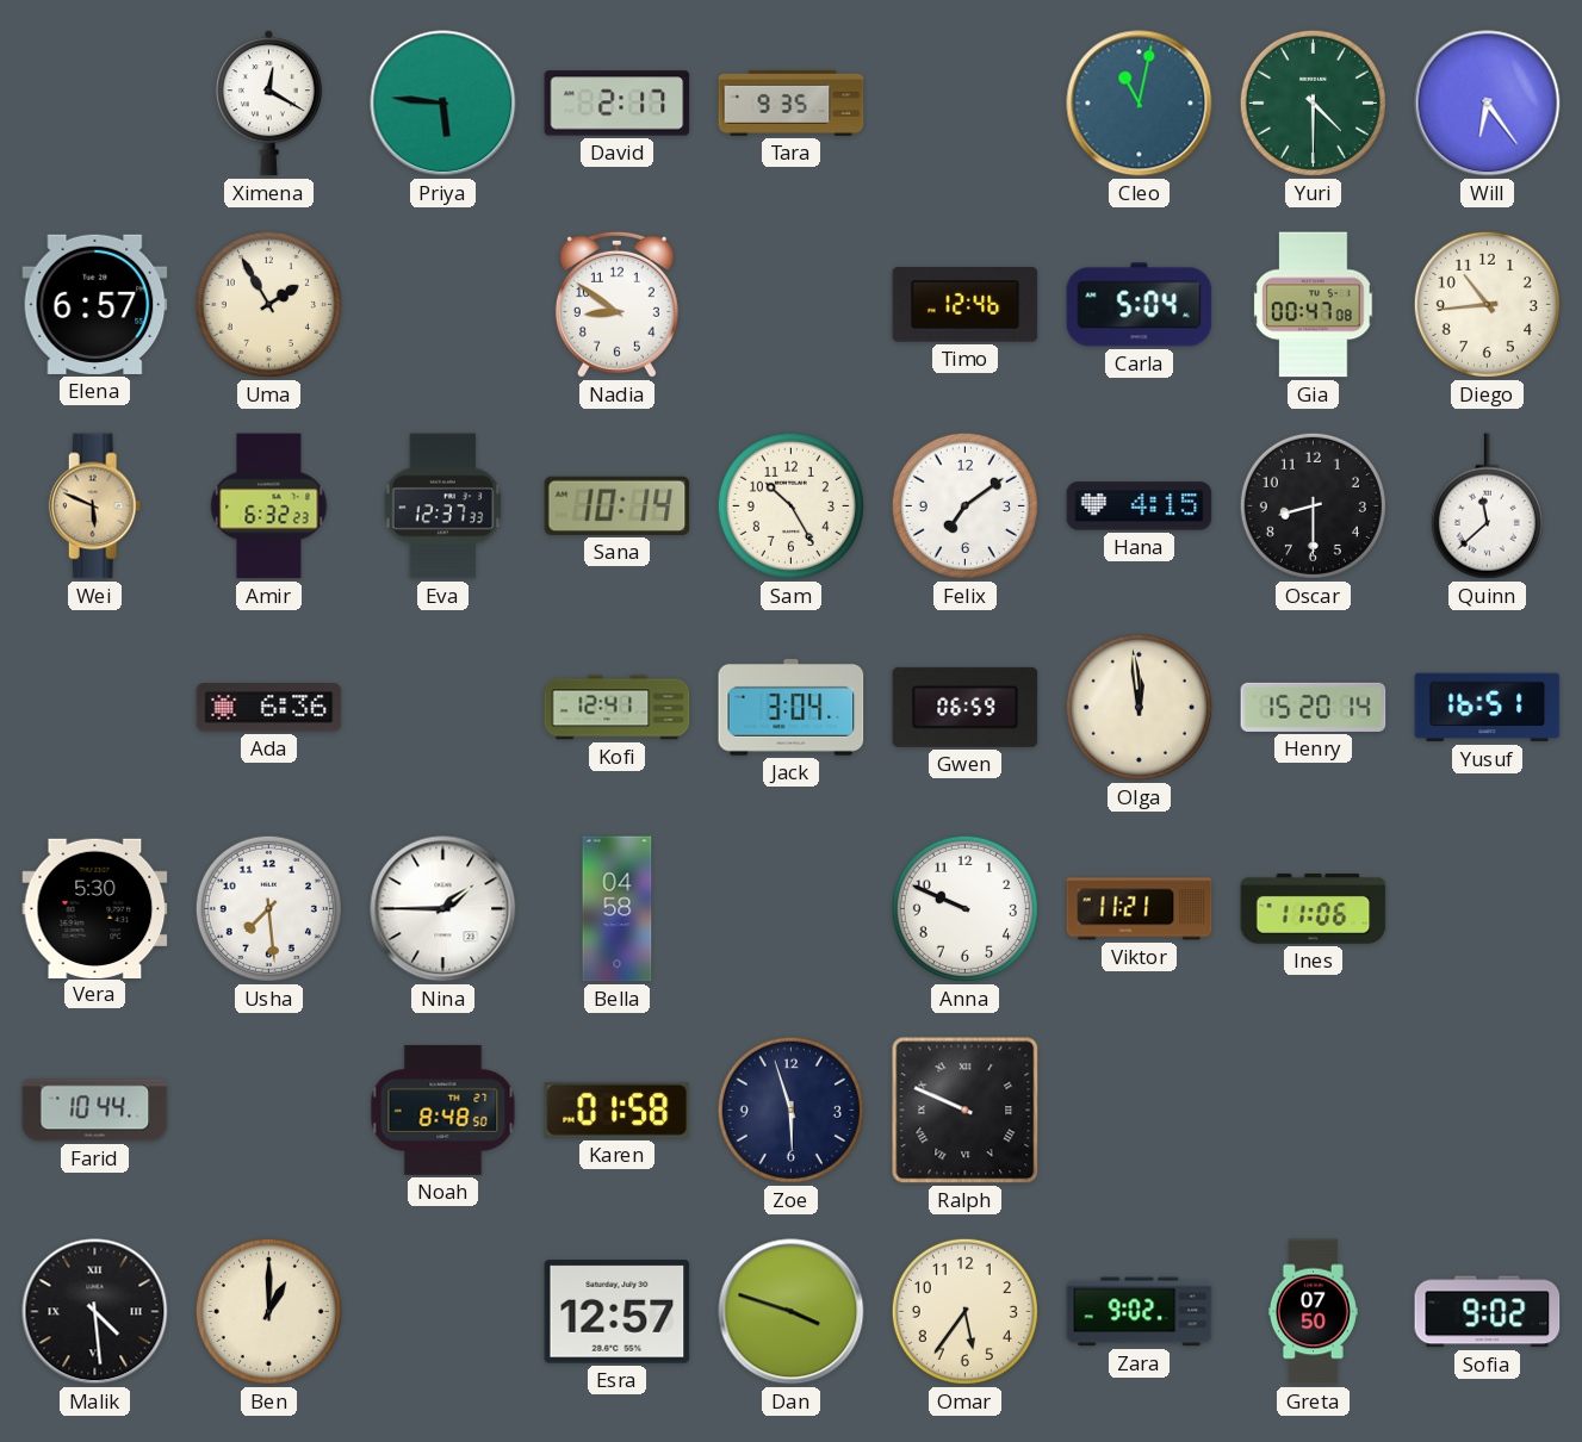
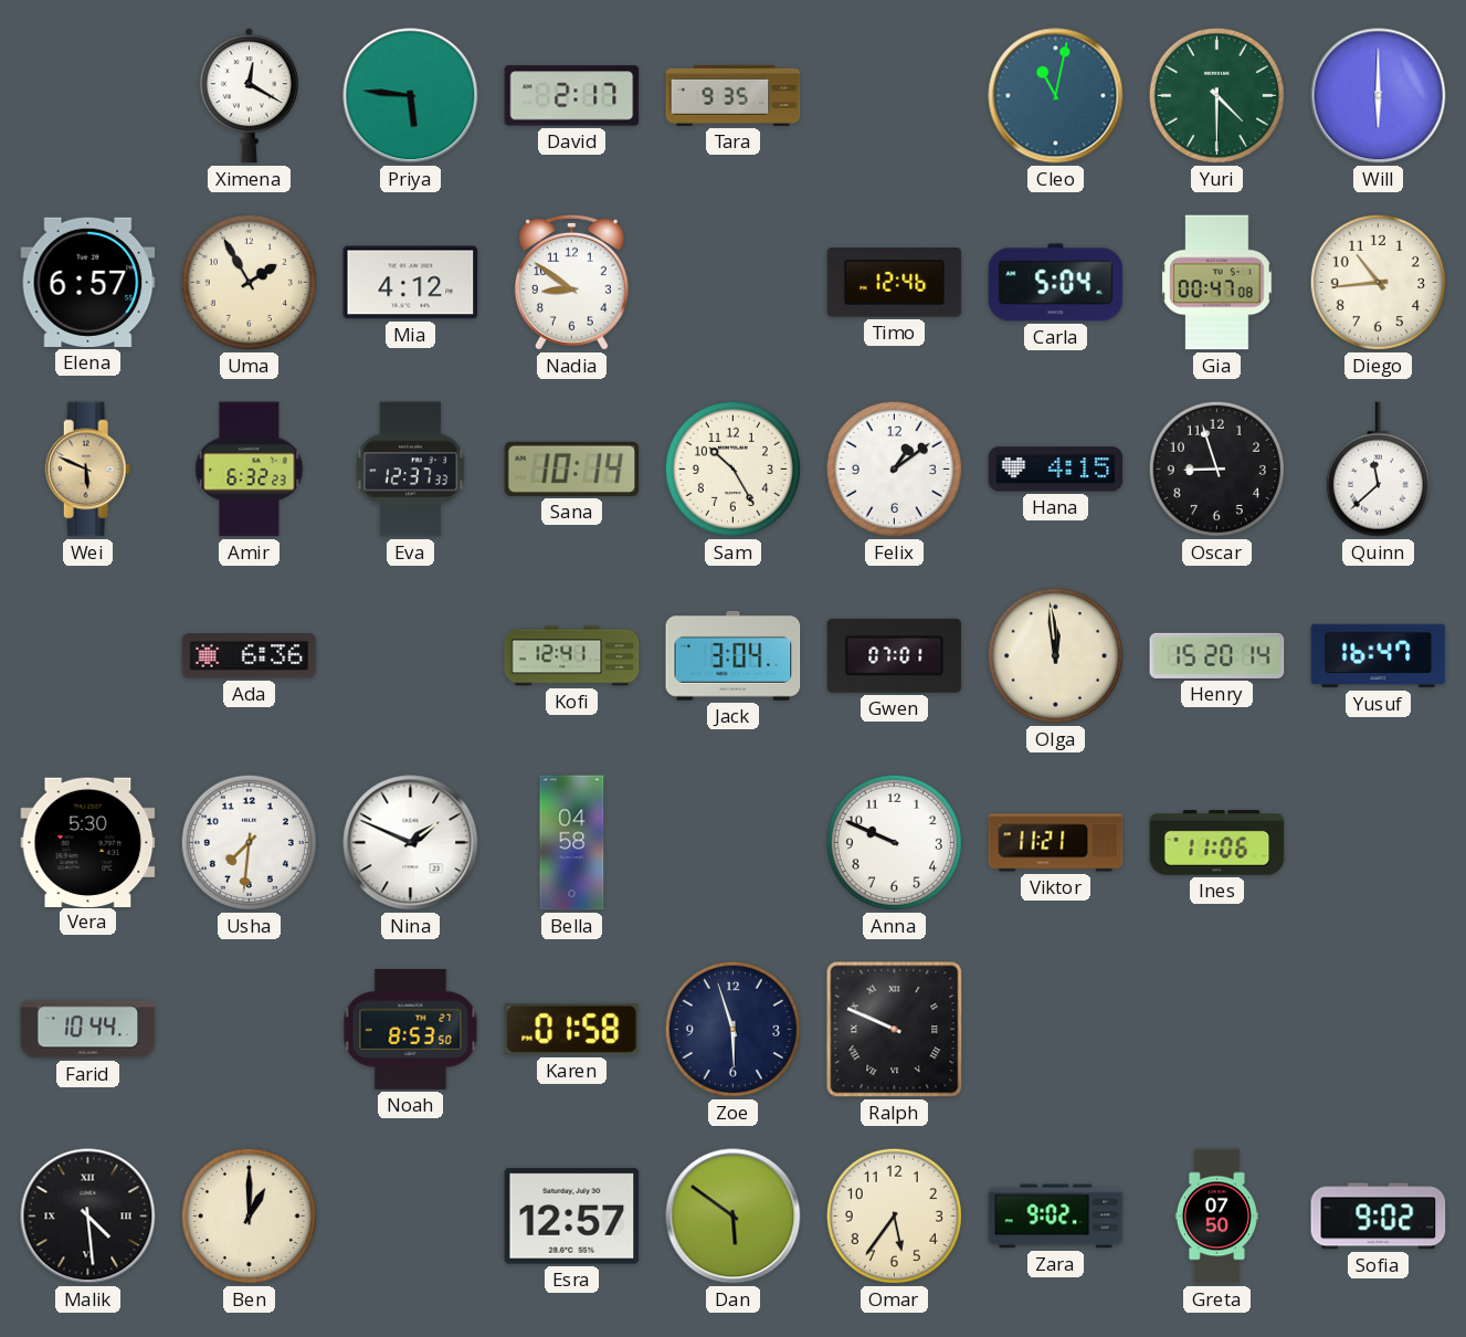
Will: 6:24 -> 6:00 (1379, 96)
Mia: none -> 4:12 (411, 283)
Felix: 7:09 -> 1:09 (894, 469)
Oscar: 8:30 -> 8:57 (1216, 469)
Gwen: 06:59 -> 07:01 (895, 655)
Yusuf: 16:51 -> 16:47 (1379, 656)
Usha: 7:29 -> 7:31 (249, 842)
Nina: 1:45 -> 1:49 (411, 843)
Noah: 8:48 -> 8:53 (411, 1029)
Dan: 3:48 -> 5:51 (734, 1217)
